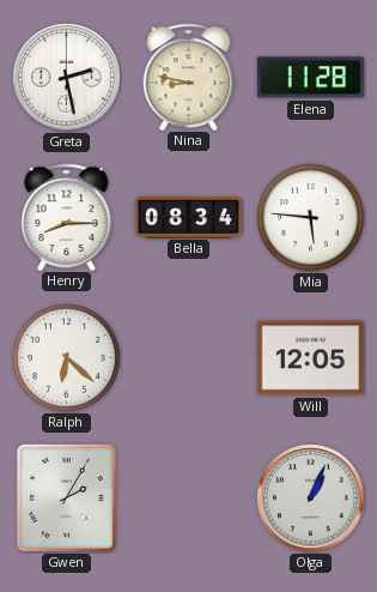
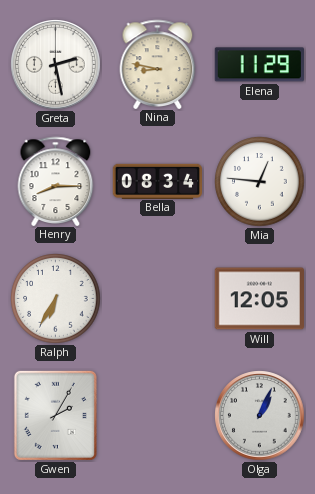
Elena: 11:28 -> 11:29 (259, 65)
Mia: 5:46 -> 12:46 (260, 182)
Ralph: 6:22 -> 6:35 (56, 299)
